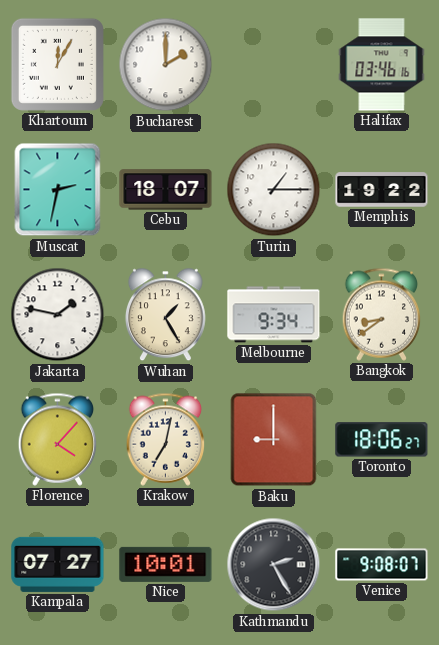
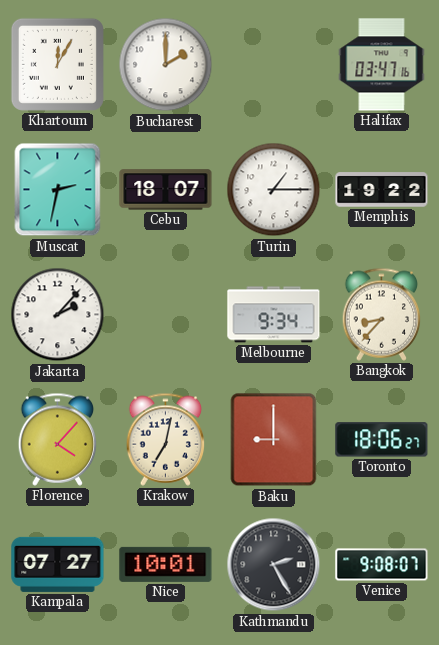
Halifax: 03:46 -> 03:47 (382, 65)
Jakarta: 1:47 -> 2:07 (58, 315)
Wuhan: 1:25 -> none (165, 315)
Bangkok: 8:39 -> 8:37 (382, 314)
